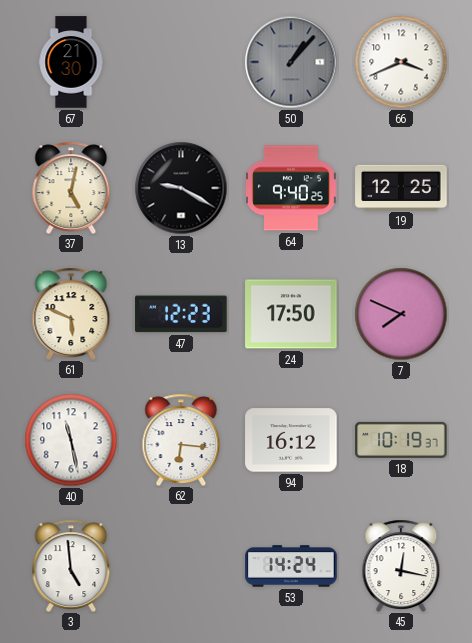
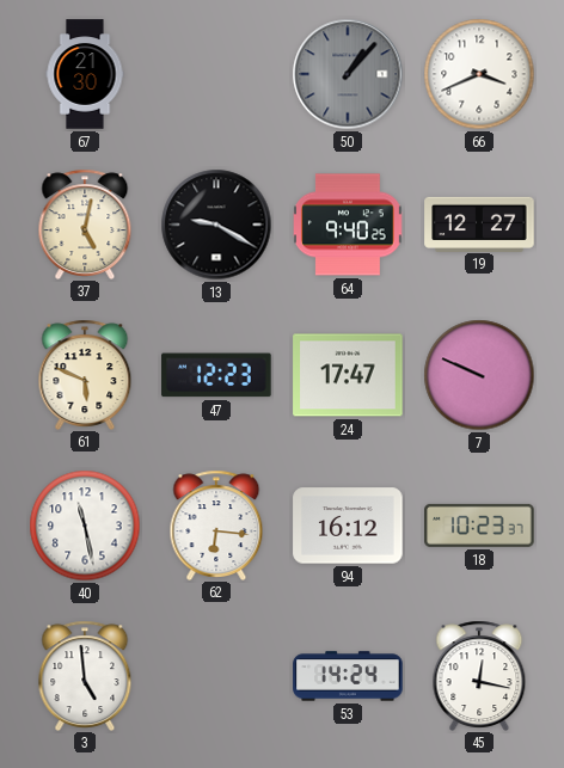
19: 12:25 -> 12:27 (479, 223)
24: 17:50 -> 17:47 (348, 375)
7: 7:49 -> 9:49 (479, 375)
18: 10:19 -> 10:23 (479, 526)
